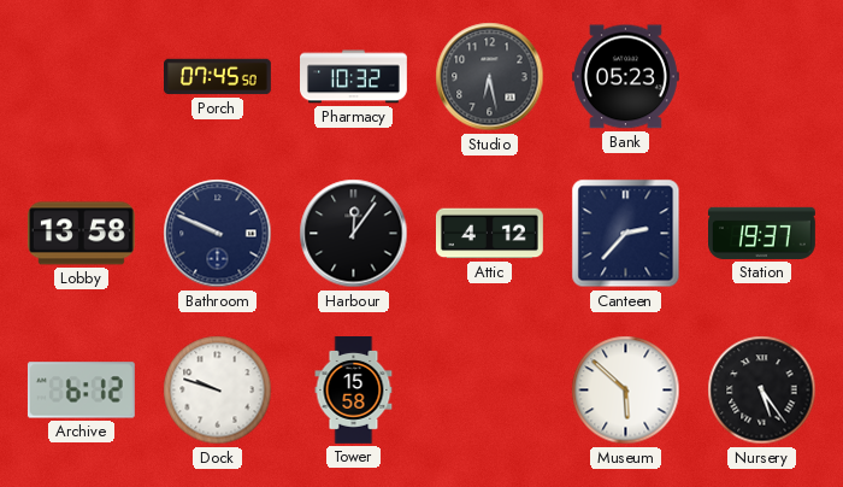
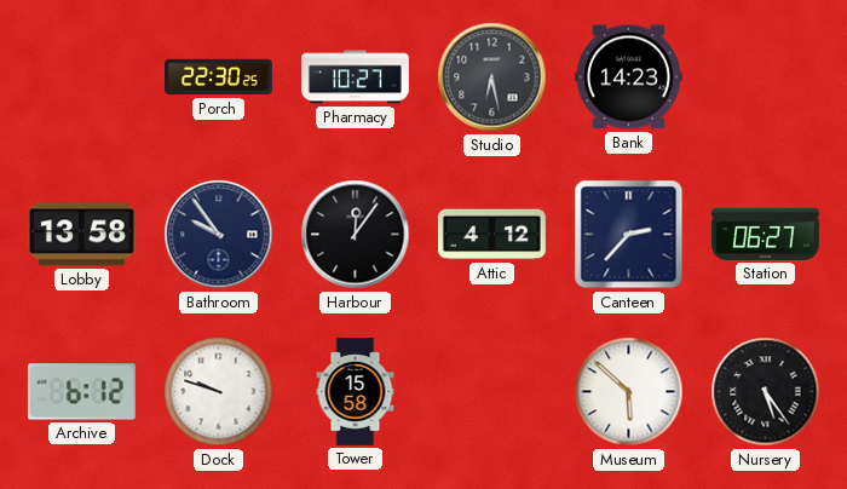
Porch: 07:45 -> 22:30 (219, 77)
Pharmacy: 10:32 -> 10:27 (356, 77)
Bank: 05:23 -> 14:23 (628, 77)
Bathroom: 9:49 -> 9:54 (219, 235)
Station: 19:37 -> 06:27 (766, 234)
